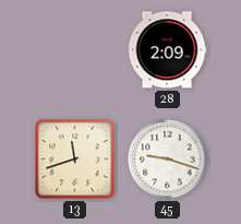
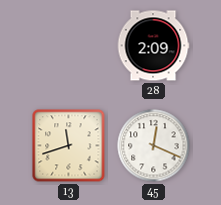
45: 9:18 -> 12:19 (154, 146)
